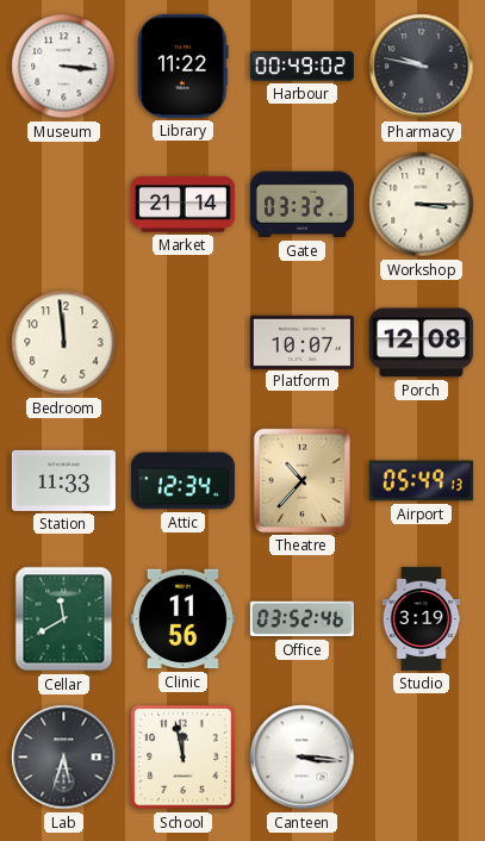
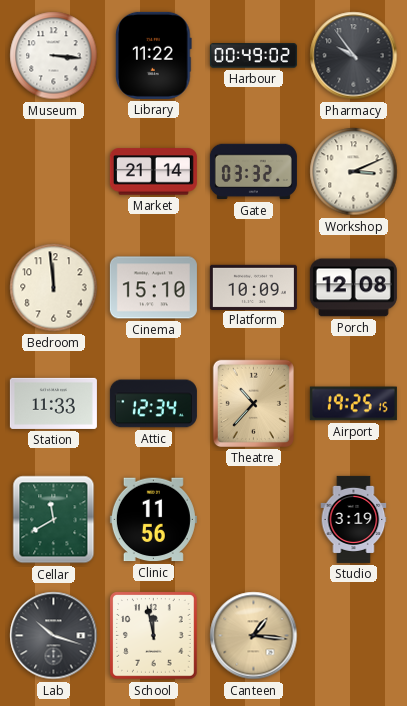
Pharmacy: 9:47 -> 9:54 (354, 56)
Workshop: 3:15 -> 3:11 (354, 172)
Cinema: none -> 15:10 (153, 288)
Platform: 10:07 -> 10:09 (253, 287)
Airport: 05:49 -> 19:25 (353, 404)
Office: 03:52 -> none (301, 619)
Lab: 5:33 -> 10:18 (54, 636)
Canteen: 3:16 -> 1:16 (254, 636)
Canteen dial: white -> champagne (254, 636)
